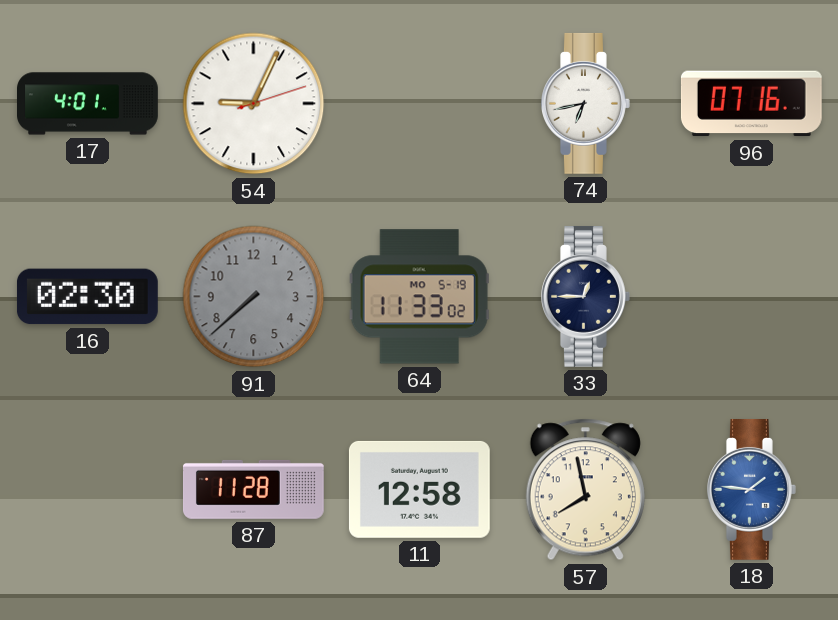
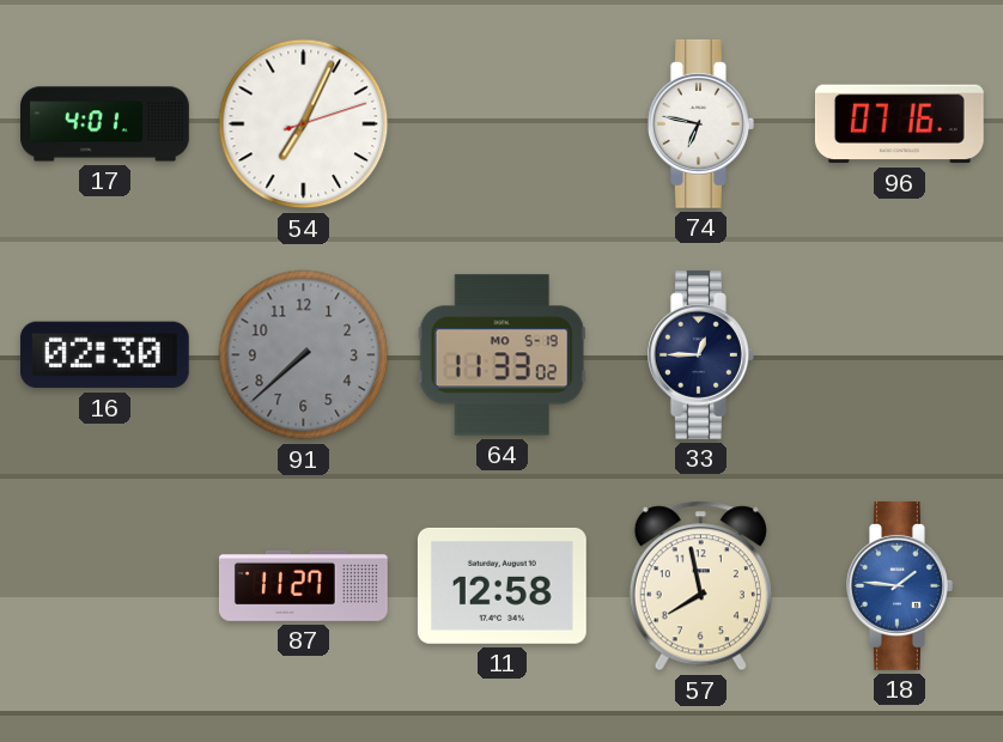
54: 9:04 -> 7:04 (304, 124)
74: 6:43 -> 6:47 (701, 123)
87: 11:28 -> 11:27 (303, 585)
